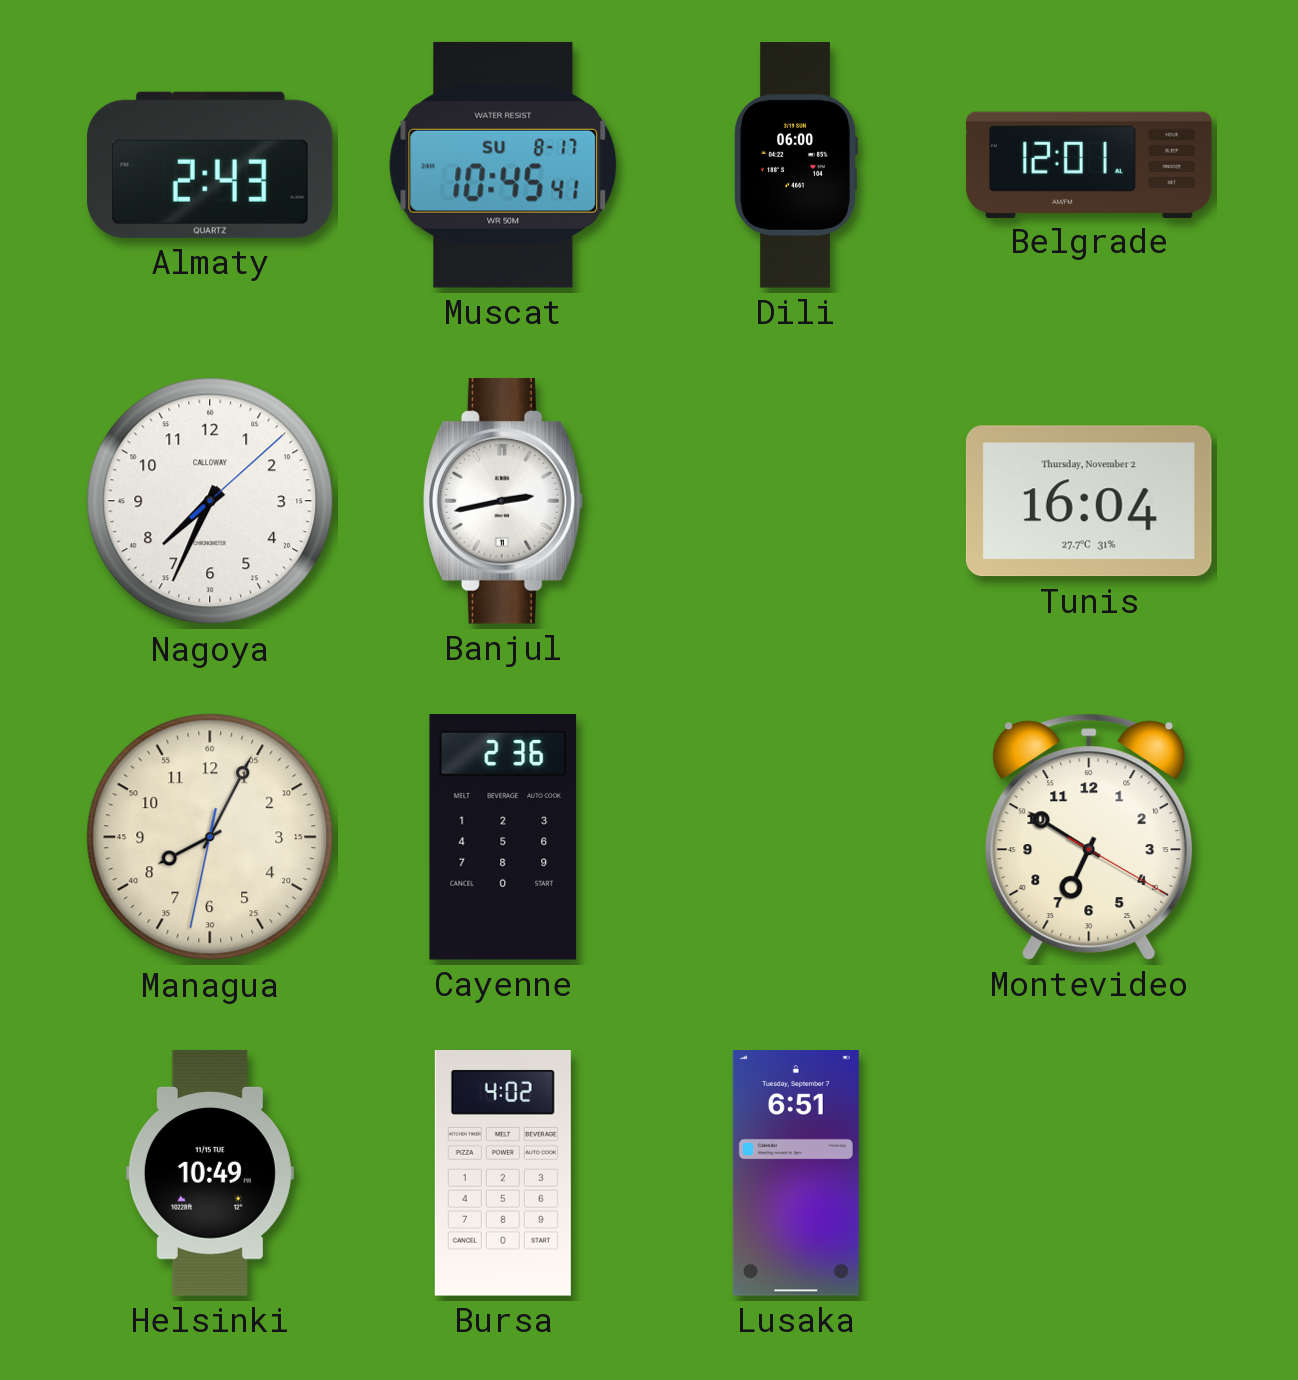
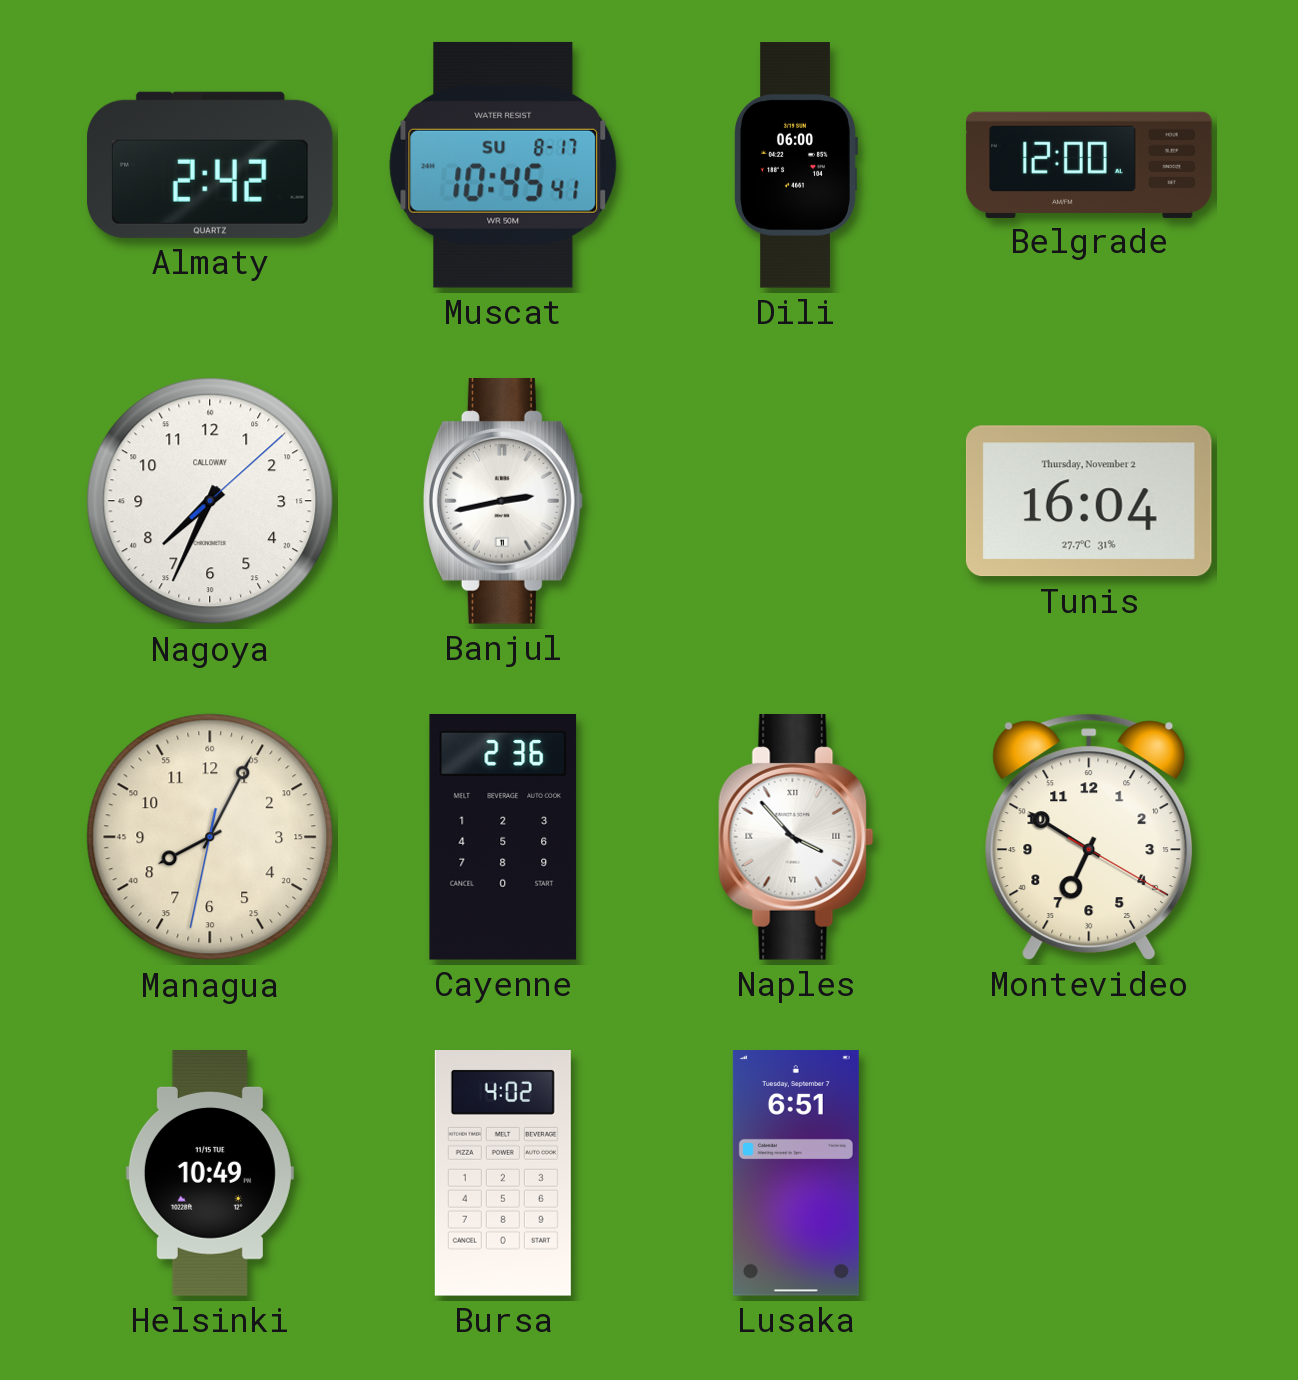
Almaty: 2:43 -> 2:42 (211, 165)
Belgrade: 12:01 -> 12:00 (1089, 164)
Naples: none -> 3:53 (796, 838)
